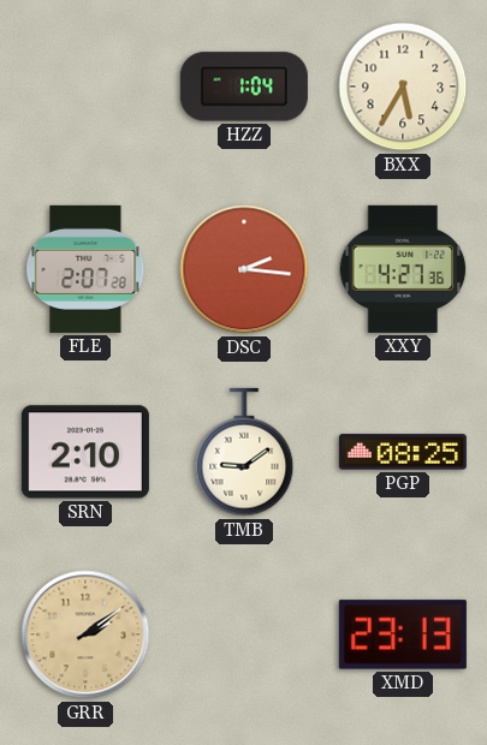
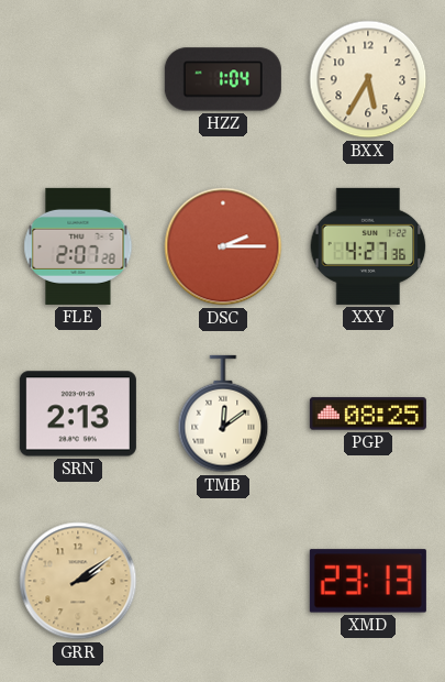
DSC: 2:16 -> 2:15 (223, 246)
SRN: 2:10 -> 2:13 (78, 414)
TMB: 9:09 -> 12:09 (223, 414)
